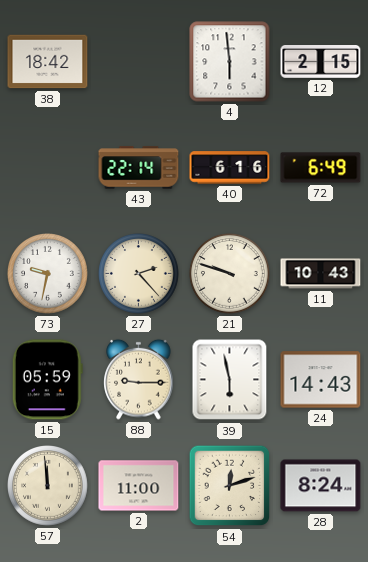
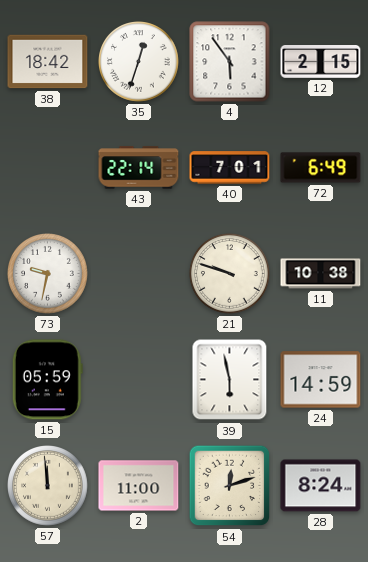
35: none -> 12:33 (139, 62)
4: 5:59 -> 5:54 (230, 62)
40: 6:16 -> 7:01 (230, 168)
27: 2:23 -> none (139, 274)
11: 10:43 -> 10:38 (321, 274)
88: 9:15 -> none (139, 379)
24: 14:43 -> 14:59 (321, 380)
